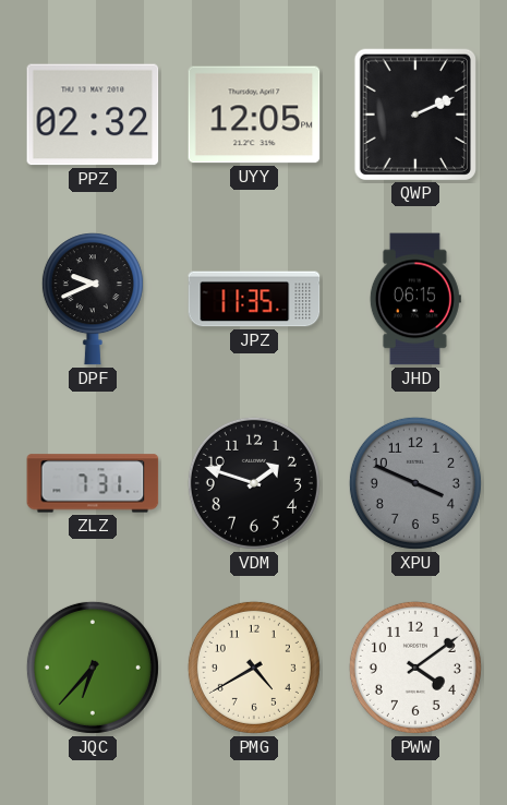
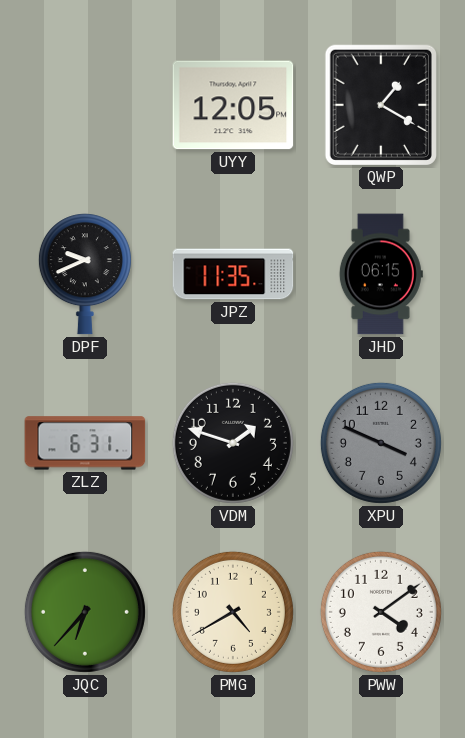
PPZ: 02:32 -> none (93, 115)
QWP: 2:11 -> 1:20 (381, 104)
ZLZ: 7:31 -> 6:31 (85, 443)
